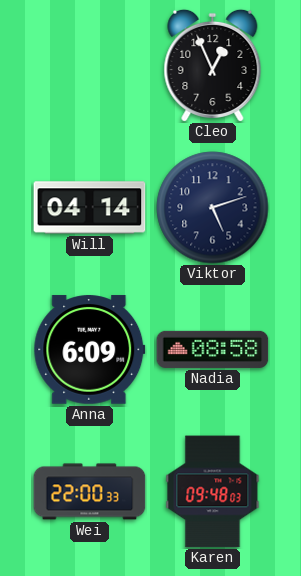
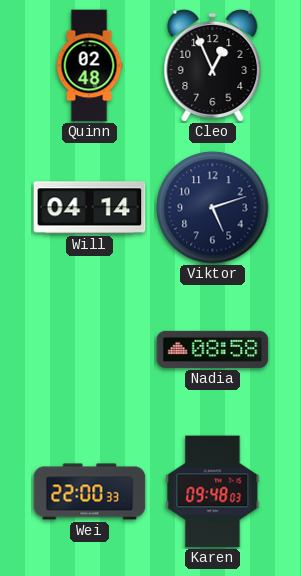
Quinn: none -> 02:48 (89, 66)
Anna: 6:09 -> none (90, 350)
